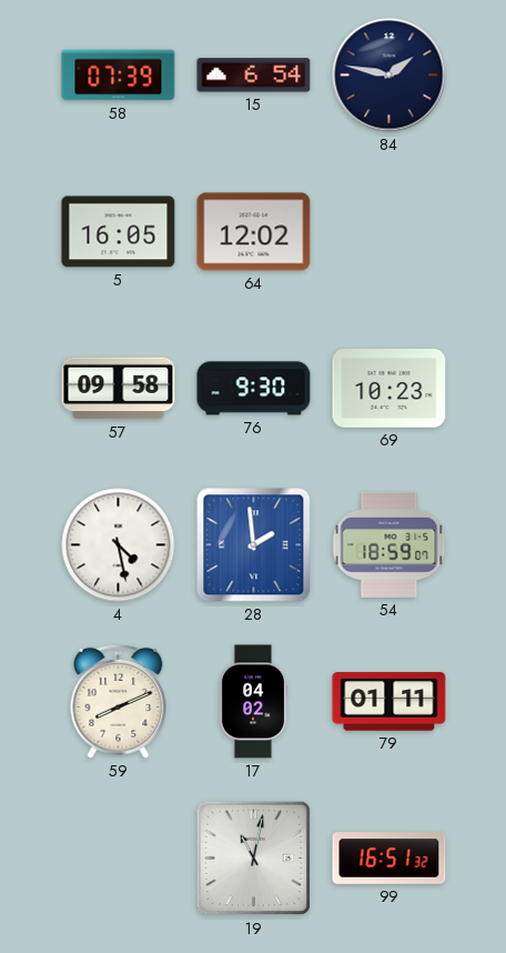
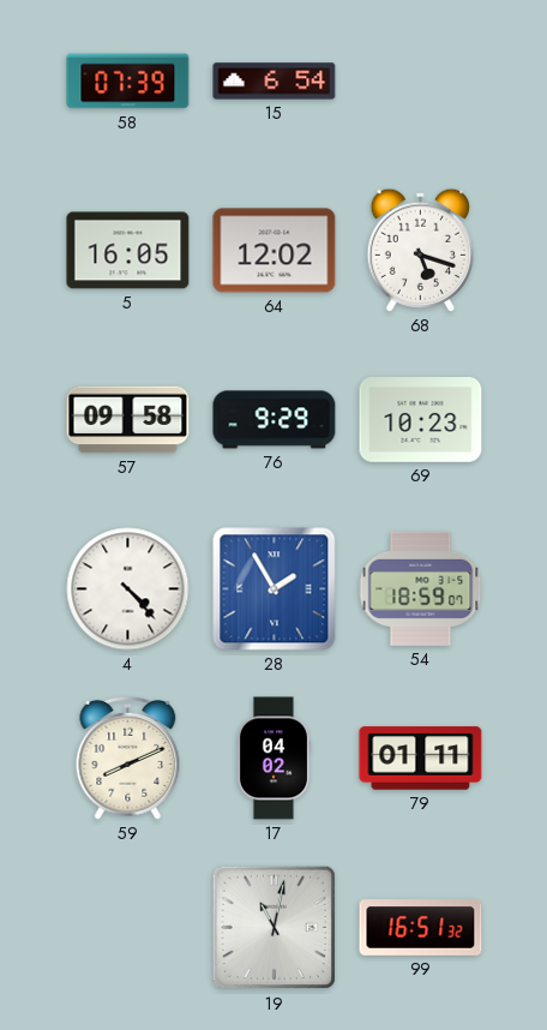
84: 1:47 -> none (389, 76)
68: none -> 5:18 (420, 250)
76: 9:30 -> 9:29 (275, 420)
4: 4:28 -> 4:23 (128, 589)
28: 1:59 -> 1:55 (275, 589)
